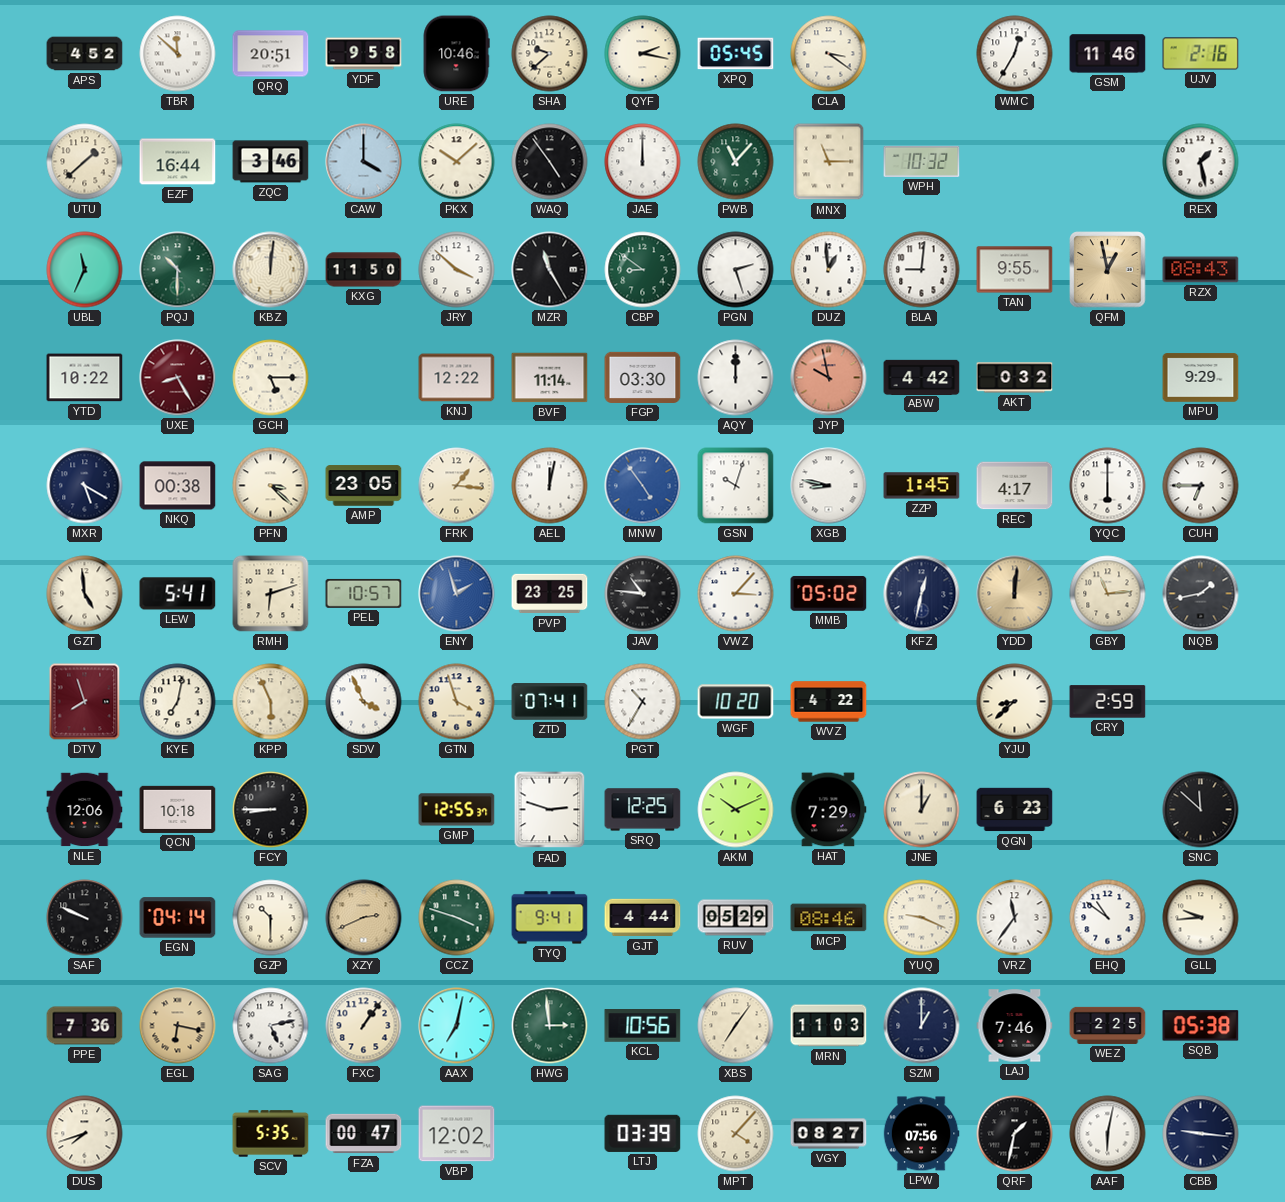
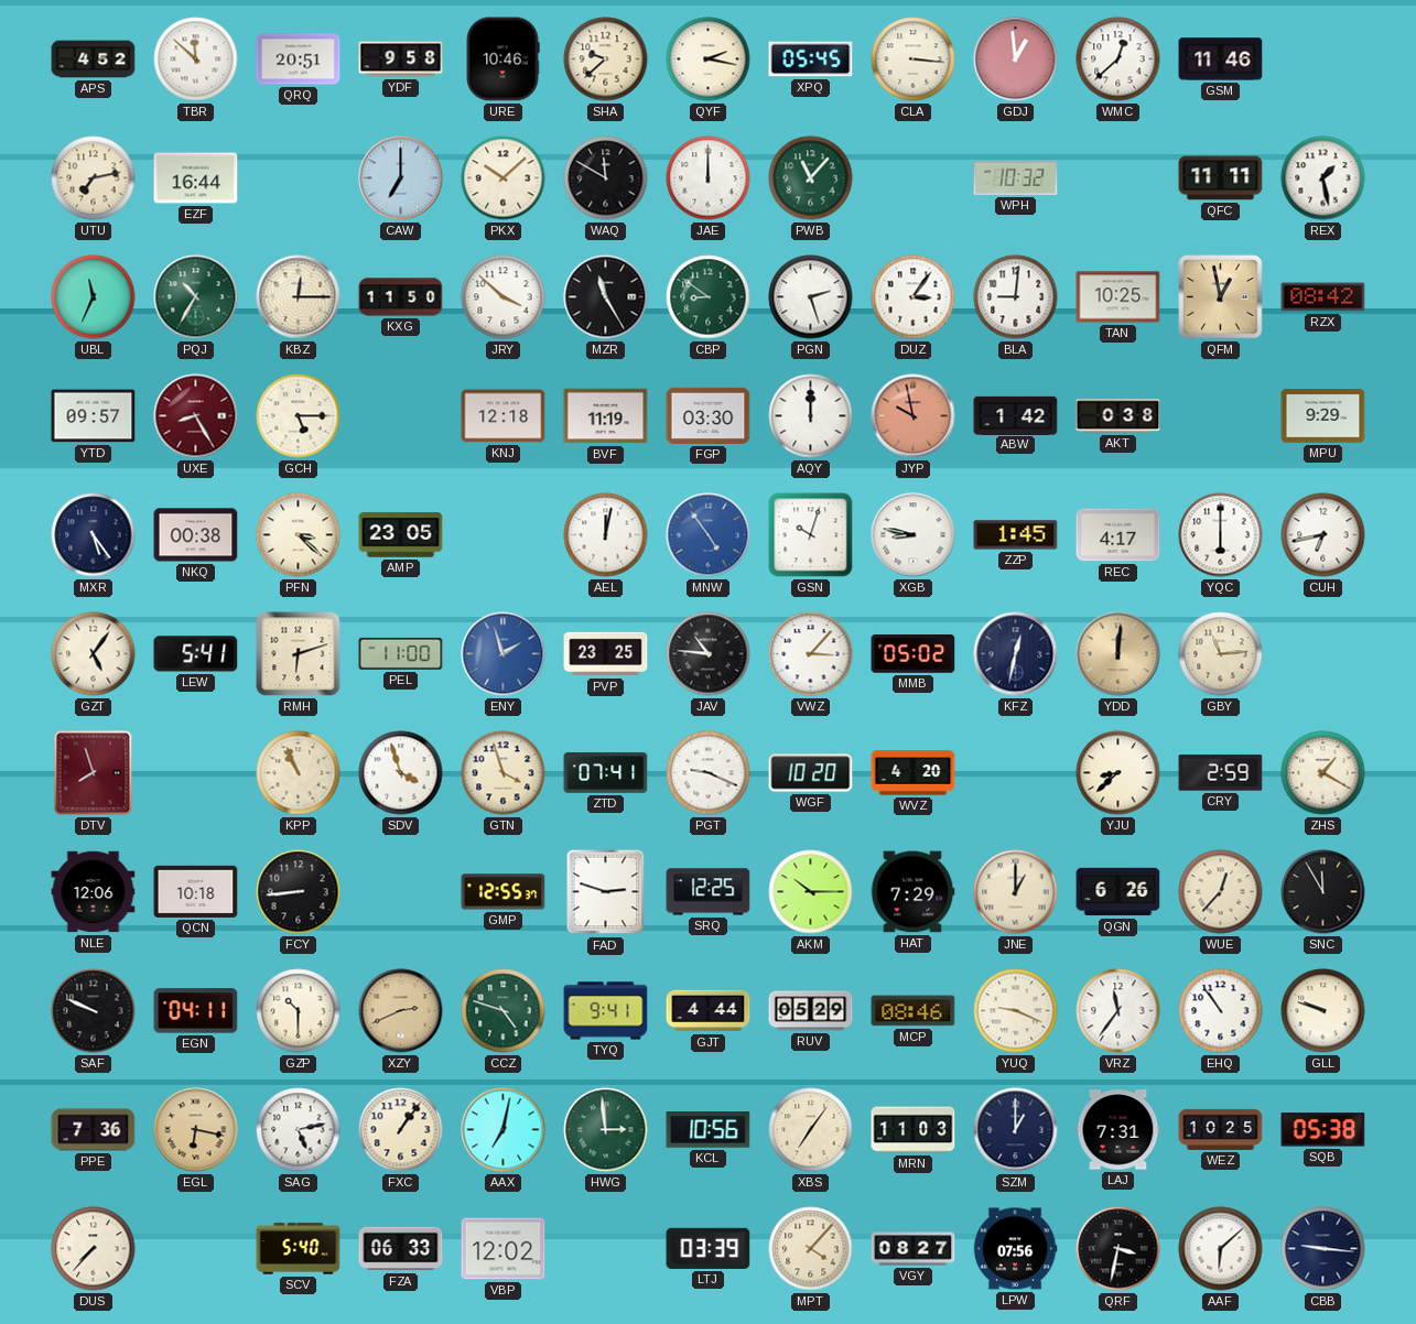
CLA: 3:21 -> 3:16 (914, 59)
GDJ: none -> 12:59 (1016, 59)
WMC: 12:35 -> 12:38 (1118, 59)
UJV: 2:16 -> none (1201, 54)
UTU: 1:38 -> 7:13 (94, 178)
ZQC: 3:46 -> none (271, 162)
CAW: 4:00 -> 7:00 (401, 178)
WAQ: 4:54 -> 11:50 (606, 178)
MNX: 11:15 -> none (829, 162)
QFC: none -> 11:11 (1221, 178)
PQJ: 10:30 -> 10:35 (196, 297)
KBZ: 12:01 -> 12:15 (299, 297)
DUZ: 12:59 -> 3:06 (914, 297)
TAN: 9:55 -> 10:25 (1118, 297)
RZX: 08:43 -> 08:42 (1323, 297)
YTD: 10:22 -> 09:57 (94, 416)
KNJ: 12:22 -> 12:18 (504, 416)
BVF: 11:14 -> 11:19 (606, 416)
ABW: 4:42 -> 1:42 (1016, 415)
AKT: 0:32 -> 0:38 (1118, 416)
MXR: 5:20 -> 5:24 (94, 535)
FRK: 1:16 -> none (457, 486)
CUH: 6:45 -> 6:43 (1323, 535)
GZT: 4:59 -> 5:06 (94, 654)
PEL: 10:57 -> 11:00 (401, 653)
NQB: 1:43 -> none (1201, 594)
KYE: 7:02 -> none (178, 702)
KPP: 5:56 -> 10:56 (299, 773)
SDV: 3:56 -> 3:57 (401, 773)
PGT: 10:35 -> 9:19 (709, 773)
WVZ: 4:22 -> 4:20 (914, 773)
ZHS: none -> 1:20 (1323, 773)
FCY: 8:45 -> 8:44 (299, 892)
AKM: 10:11 -> 10:15 (811, 892)
QGN: 6:23 -> 6:26 (1118, 892)
WUE: none -> 12:37 (1221, 892)
SNC: 11:52 -> 11:55 (1323, 892)
EGN: 04:14 -> 04:11 (196, 1011)
CCZ: 3:48 -> 4:48 (504, 1011)
EHQ: 10:51 -> 10:54 (1221, 1011)
GLL: 9:44 -> 9:48 (1323, 1011)
LAJ: 7:46 -> 7:31 (1118, 1130)
WEZ: 2:25 -> 10:25 (1221, 1129)
DUS: 7:42 -> 7:37 (94, 1249)
SCV: 5:35 -> 5:40 (299, 1249)
FZA: 00:47 -> 06:33 (401, 1249)
QRF: 1:32 -> 3:32 (1118, 1249)
AAF: 6:02 -> 6:08 (1221, 1249)
